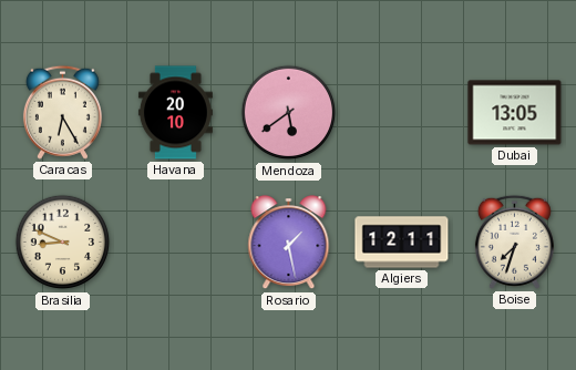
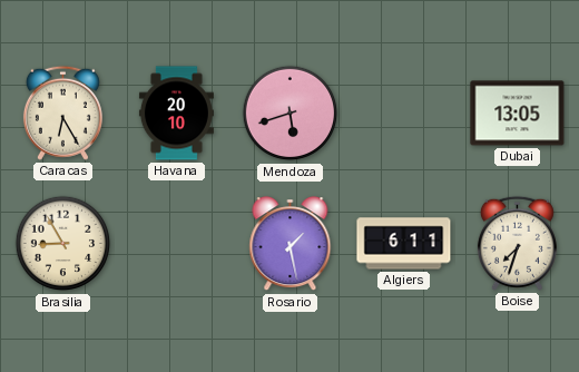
Mendoza: 5:39 -> 5:42 (291, 114)
Brasilia: 8:49 -> 8:55 (63, 244)
Algiers: 12:11 -> 6:11 (404, 244)
